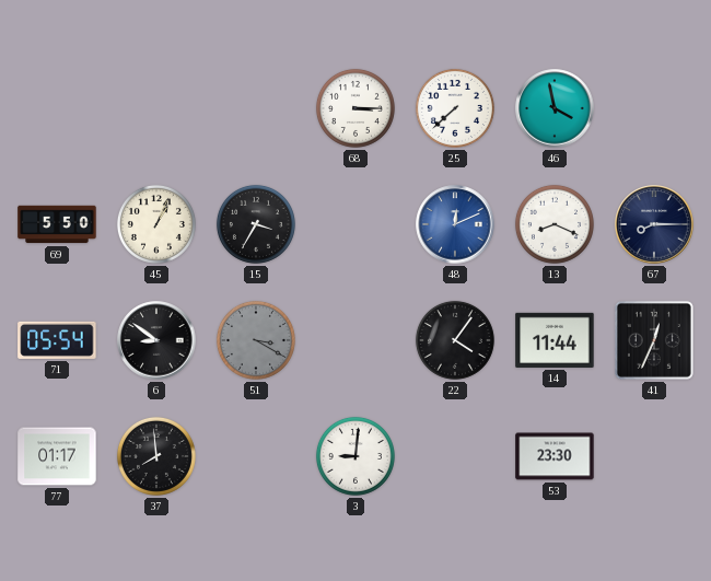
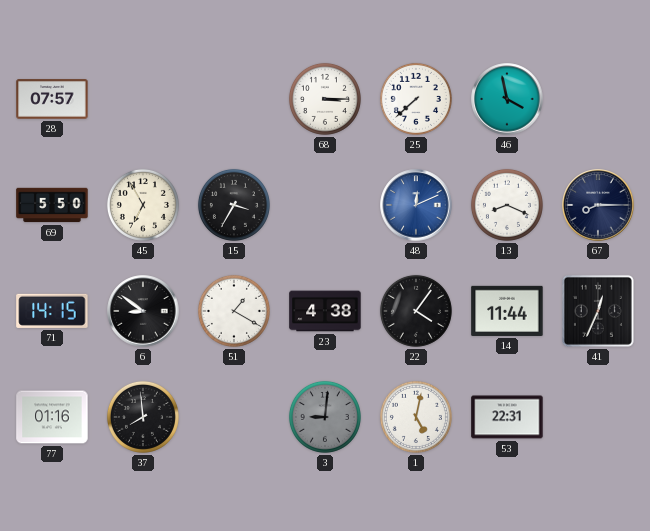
28: none -> 07:57 (52, 99)
45: 1:04 -> 6:55 (143, 205)
71: 05:54 -> 14:15 (52, 311)
51: 3:20 -> 1:20 (234, 311)
51 dial: grey -> white (234, 311)
23: none -> 4:38 (325, 311)
77: 01:17 -> 01:16 (52, 417)
3 dial: white -> grey (325, 417)
1: none -> 5:02 (416, 417)
53: 23:30 -> 22:31 (507, 417)
